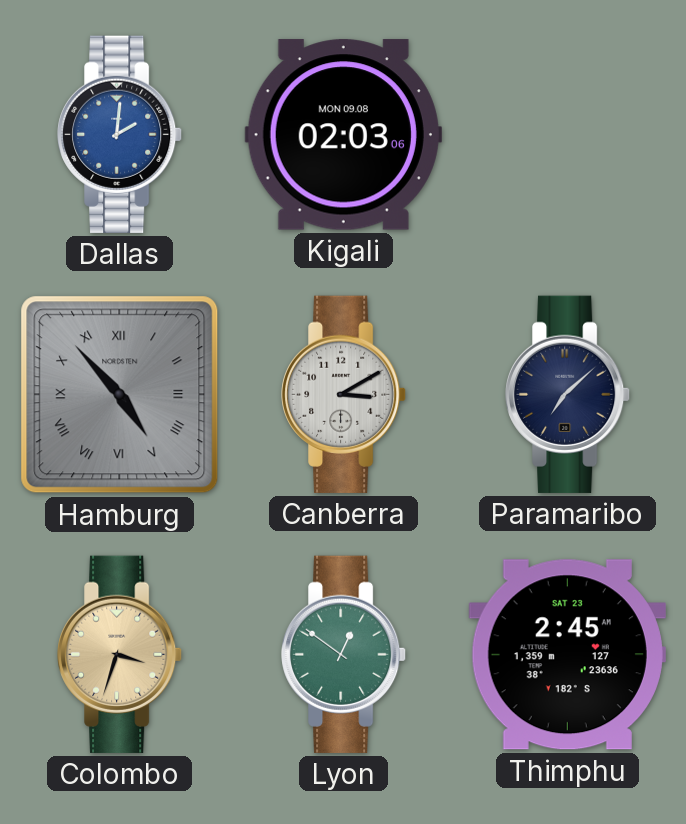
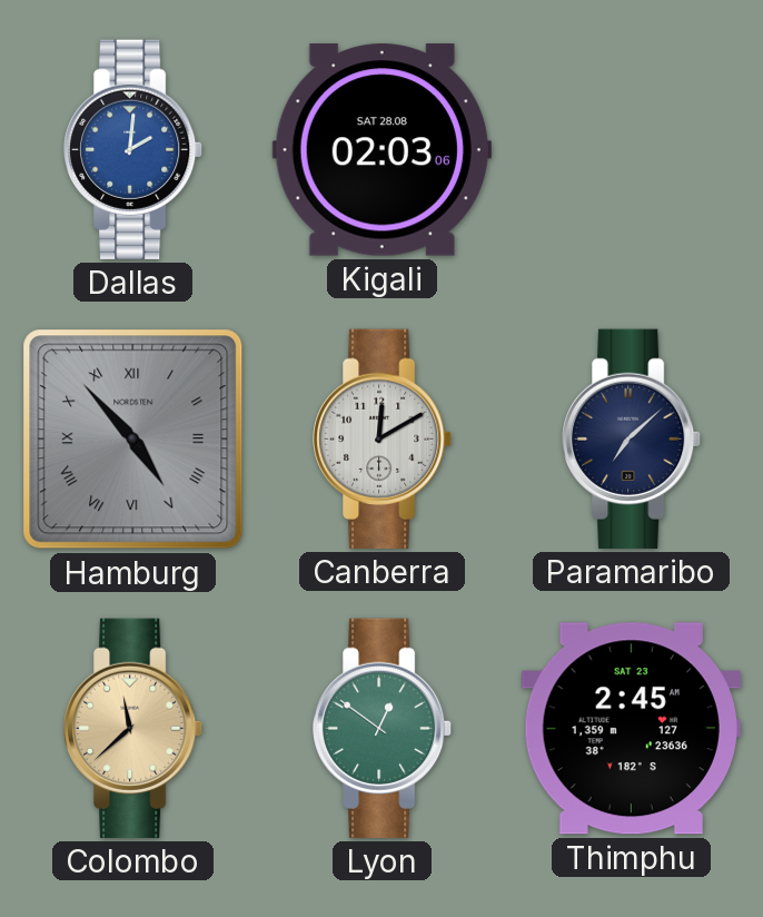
Kigali date: MON 09.08 -> SAT 28.08 (381, 150)
Canberra: 3:10 -> 12:10 (383, 438)
Colombo: 3:33 -> 11:38 (133, 728)
